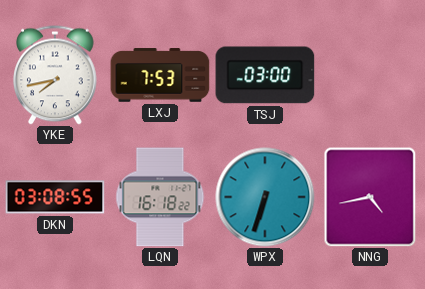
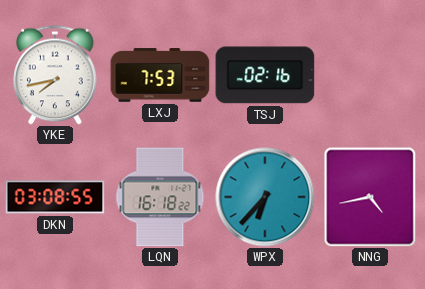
TSJ: 03:00 -> 02:16 (265, 75)
WPX: 6:33 -> 6:37 (265, 197)
